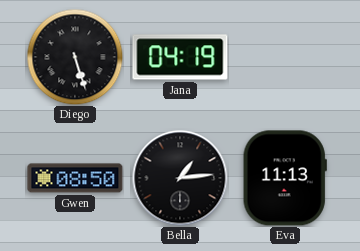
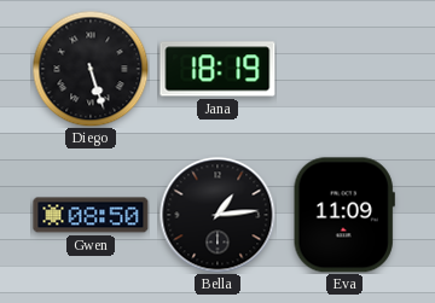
Jana: 04:19 -> 18:19 (217, 69)
Eva: 11:13 -> 11:09 (344, 215)
